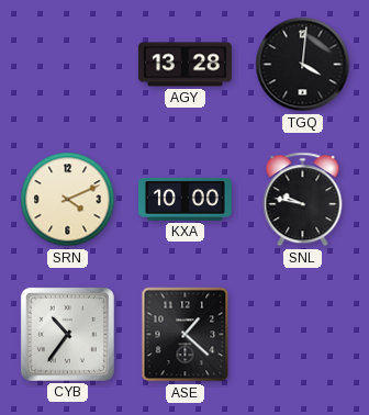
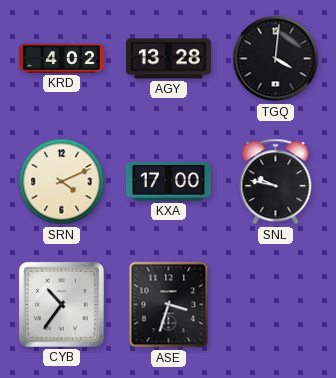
KRD: none -> 4:02 (61, 58)
KXA: 10:00 -> 17:00 (168, 181)
ASE: 1:22 -> 3:33 (169, 305)
